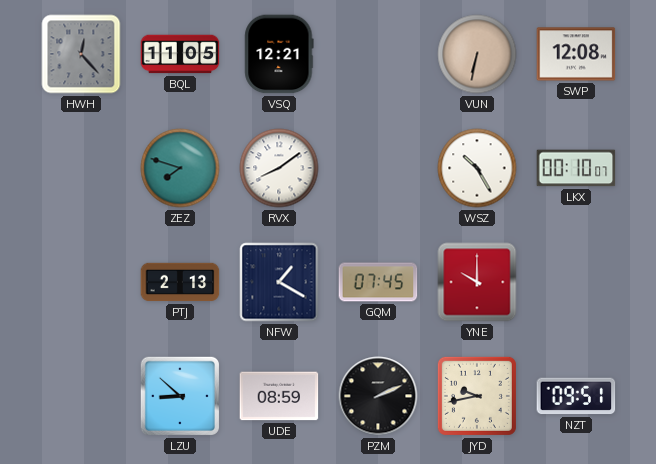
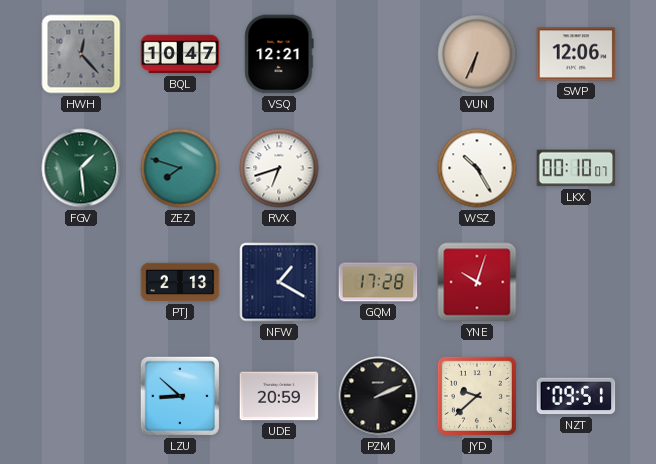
BQL: 11:05 -> 10:47 (180, 54)
VUN: 6:32 -> 6:34 (477, 54)
SWP: 12:08 -> 12:06 (576, 54)
FGV: none -> 1:29 (81, 168)
RVX: 8:09 -> 6:42 (279, 168)
GQM: 07:45 -> 17:28 (378, 282)
YNE: 10:00 -> 10:03 (477, 282)
UDE: 08:59 -> 20:59 (279, 396)
JYD: 9:43 -> 9:38 (477, 396)
